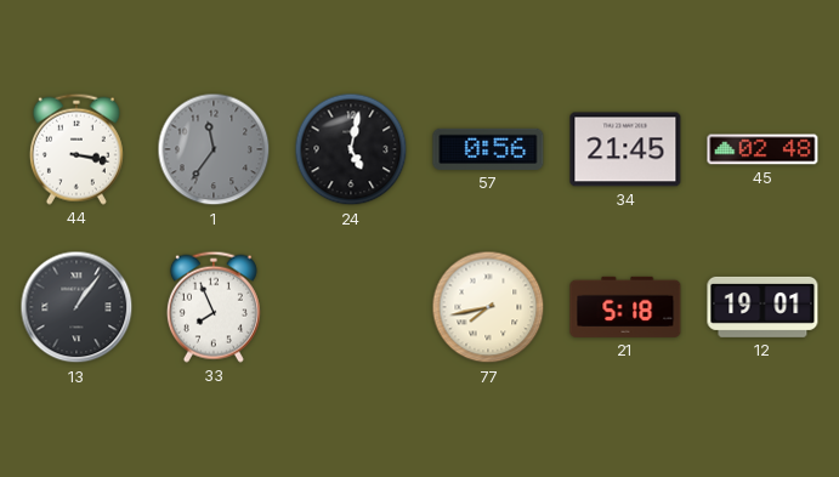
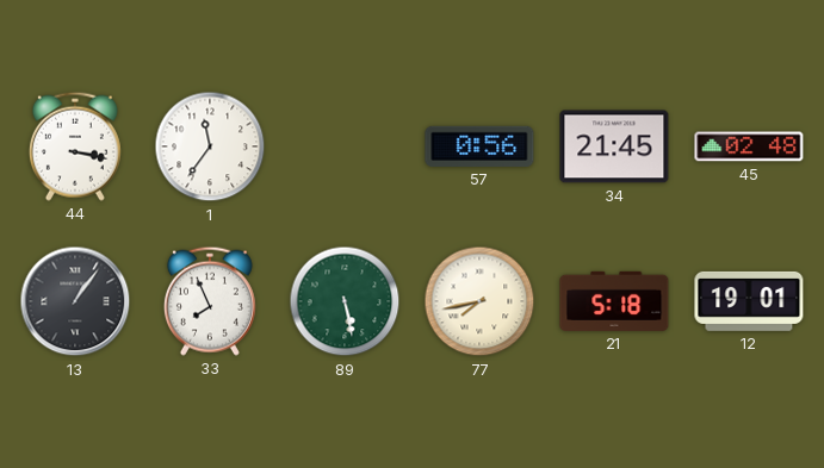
1 dial: grey -> white (210, 146)
24: 5:02 -> none (351, 149)
89: none -> 5:28 (345, 301)
